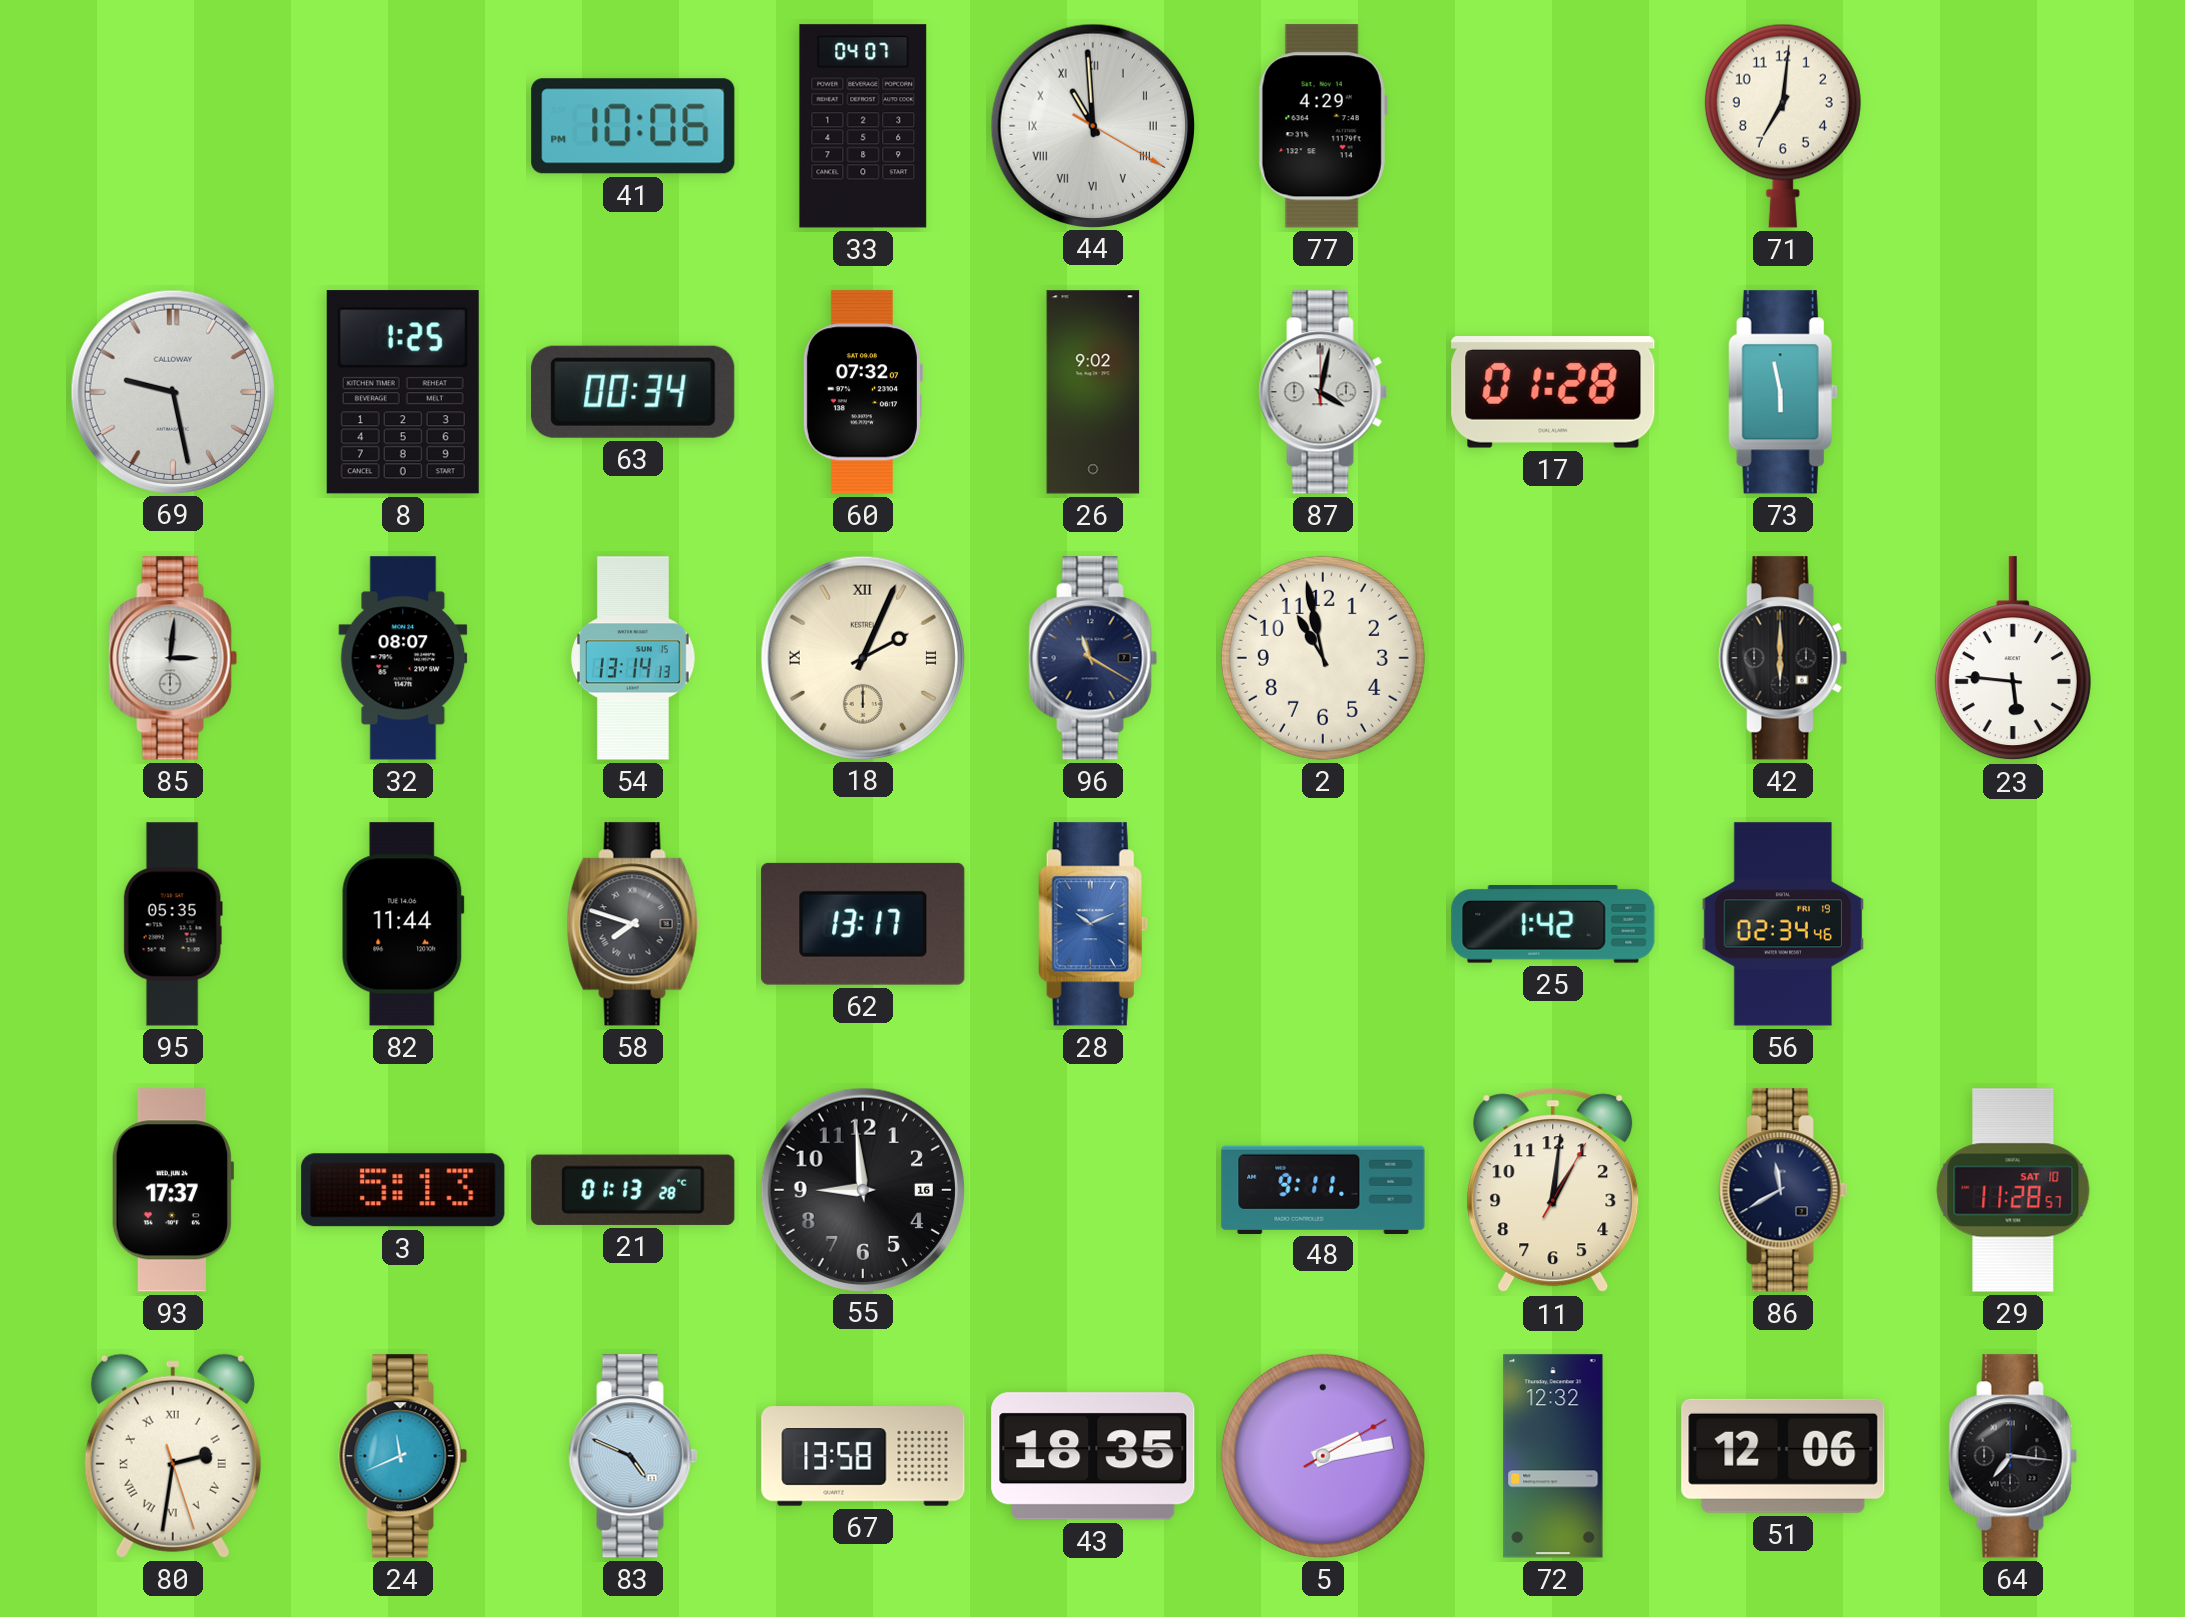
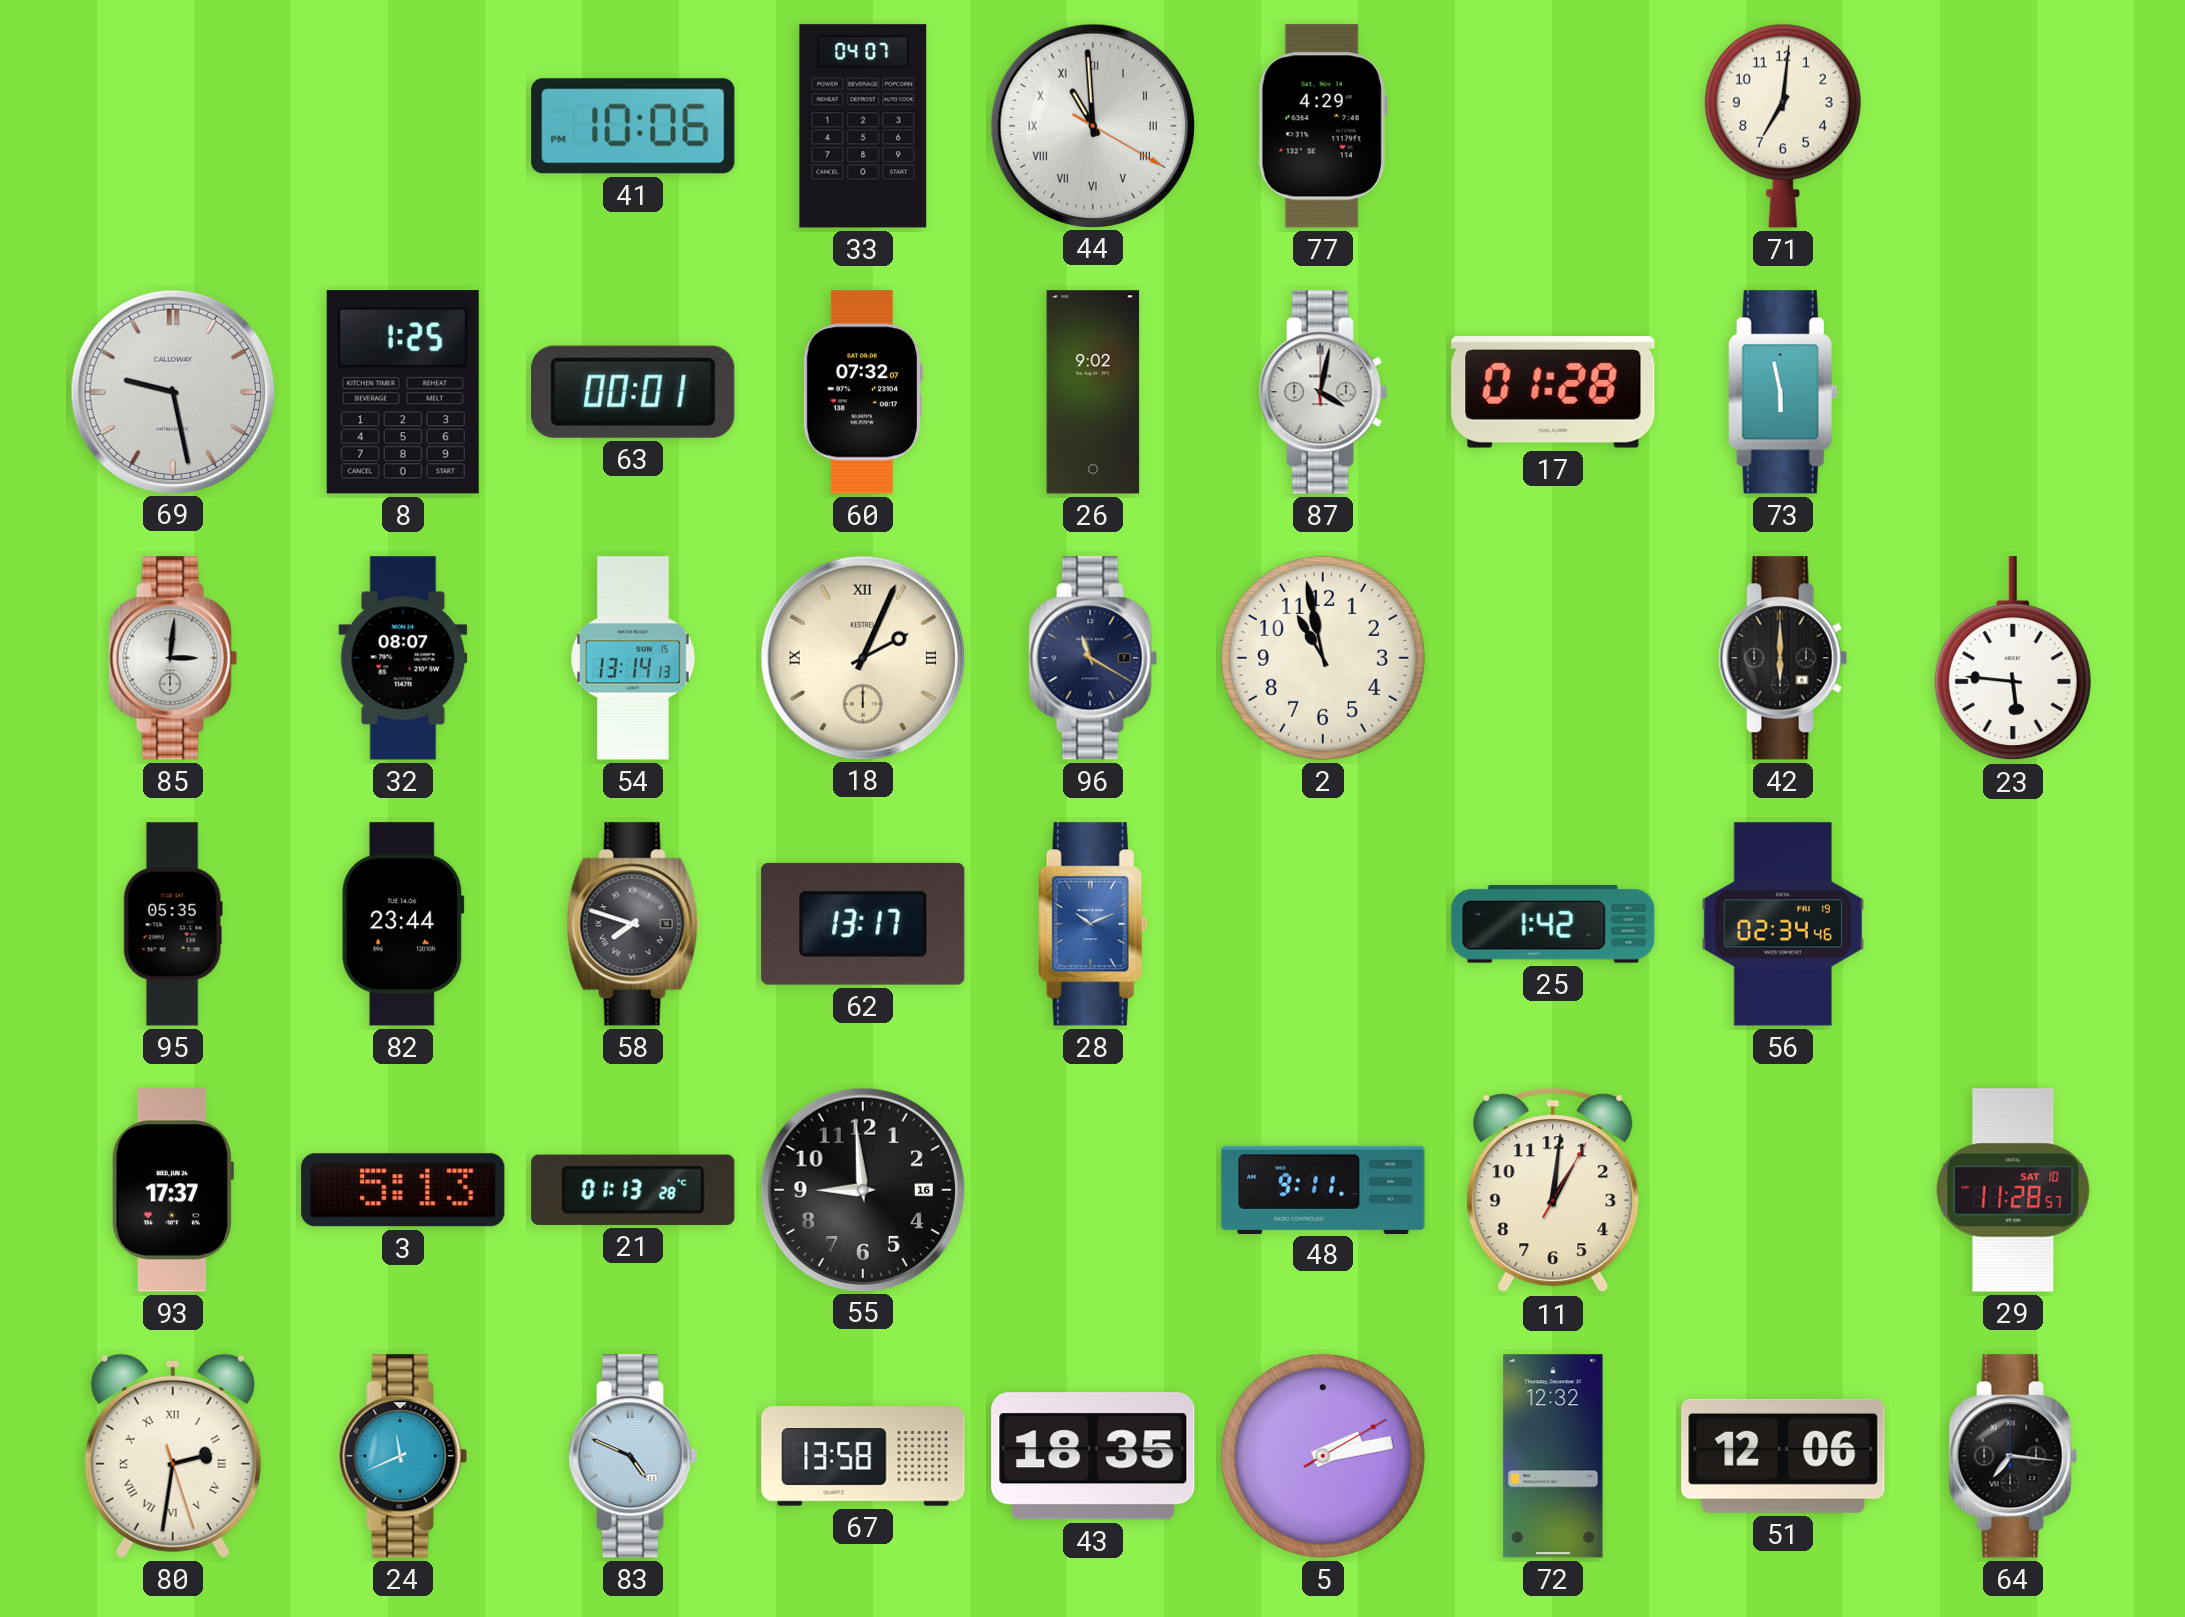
63: 00:34 -> 00:01 (633, 392)
82: 11:44 -> 23:44 (403, 924)
86: 11:40 -> none (1783, 1190)
